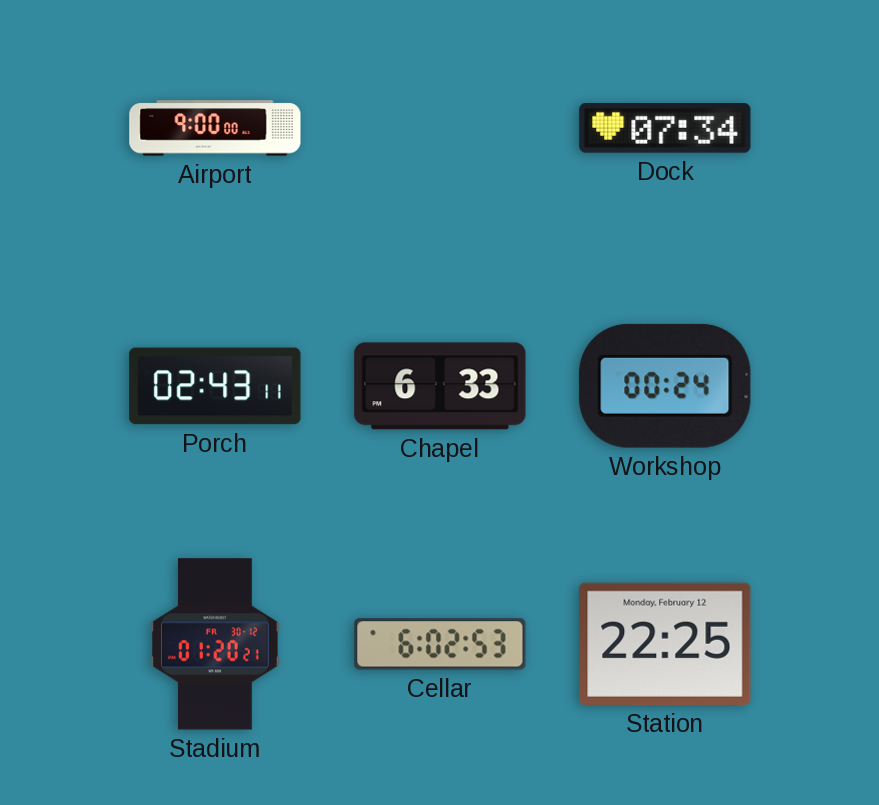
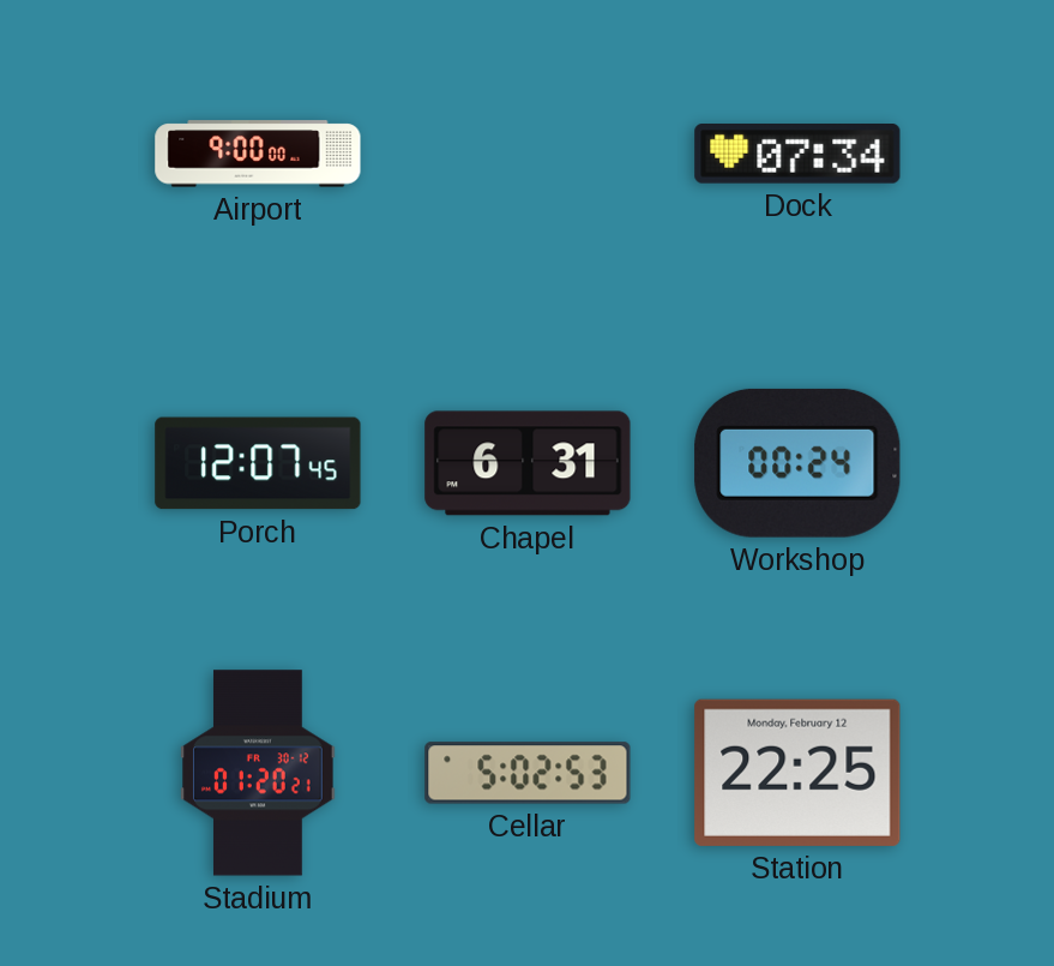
Porch: 02:43 -> 12:07 (258, 463)
Chapel: 6:33 -> 6:31 (528, 463)
Cellar: 6:02 -> 5:02 (528, 773)
